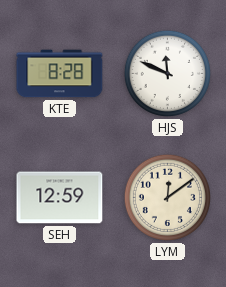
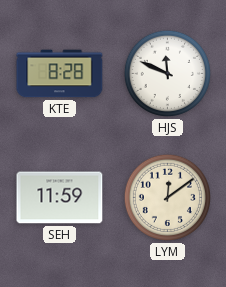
SEH: 12:59 -> 11:59 (60, 198)
